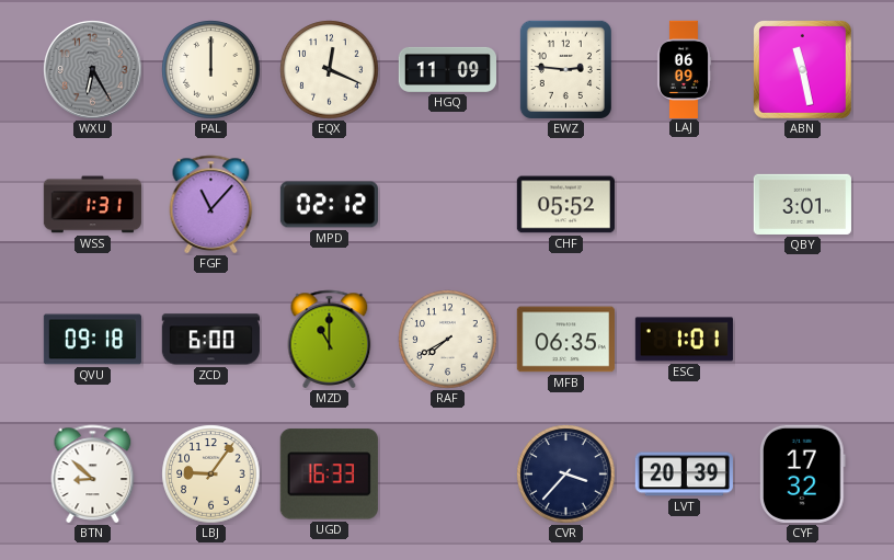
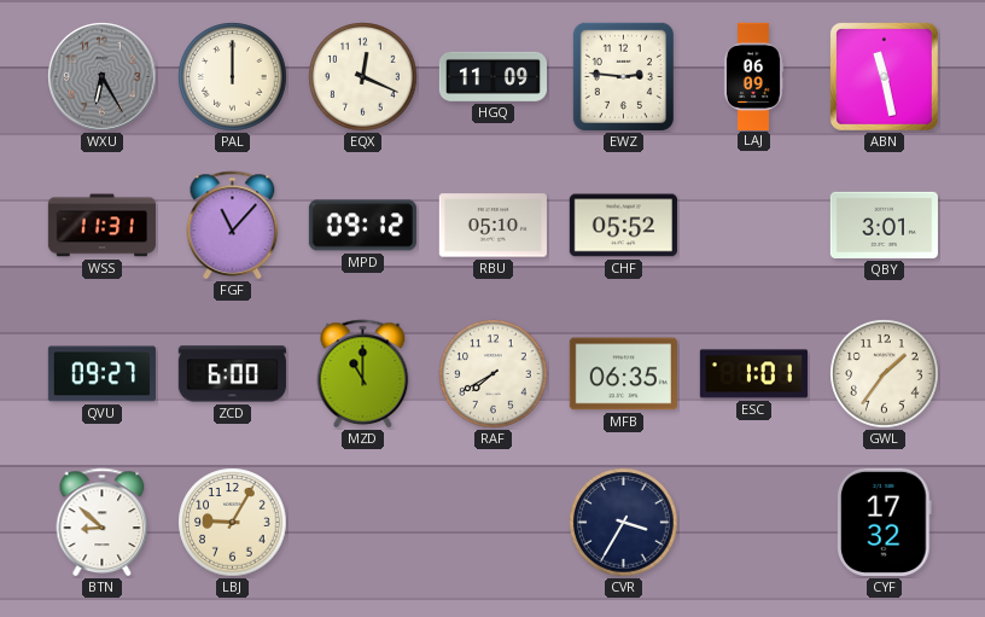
WSS: 1:31 -> 11:31 (101, 226)
MPD: 02:12 -> 09:12 (362, 226)
RBU: none -> 05:10 (492, 226)
QVU: 09:18 -> 09:27 (101, 374)
GWL: none -> 1:36 (885, 374)
LBJ: 9:06 -> 9:05 (233, 523)
UGD: 16:33 -> none (329, 475)
CVR: 3:37 -> 3:35 (624, 523)
LVT: 20:39 -> none (684, 475)
